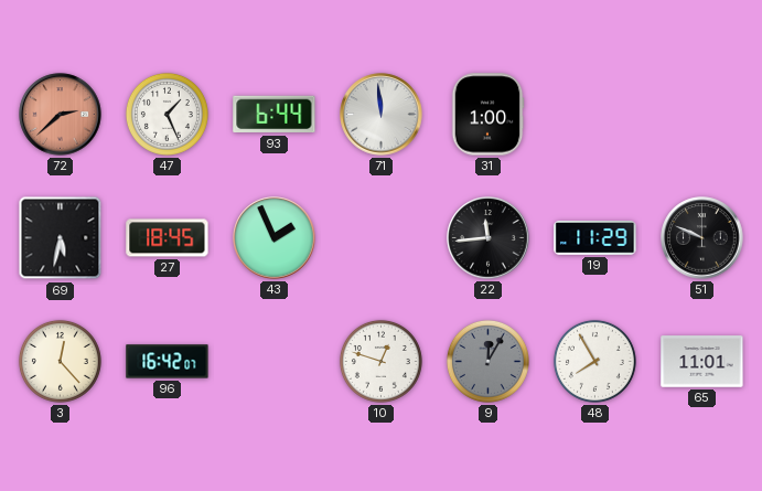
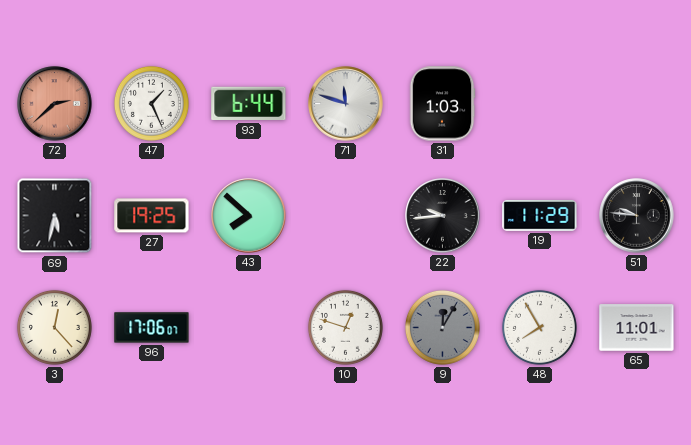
71: 11:59 -> 11:48 (346, 104)
31: 1:00 -> 1:03 (442, 104)
27: 18:45 -> 19:25 (152, 216)
43: 1:56 -> 7:52 (249, 216)
22: 11:44 -> 9:44 (443, 216)
51: 9:49 -> 9:46 (637, 216)
96: 16:42 -> 17:06 (152, 328)
